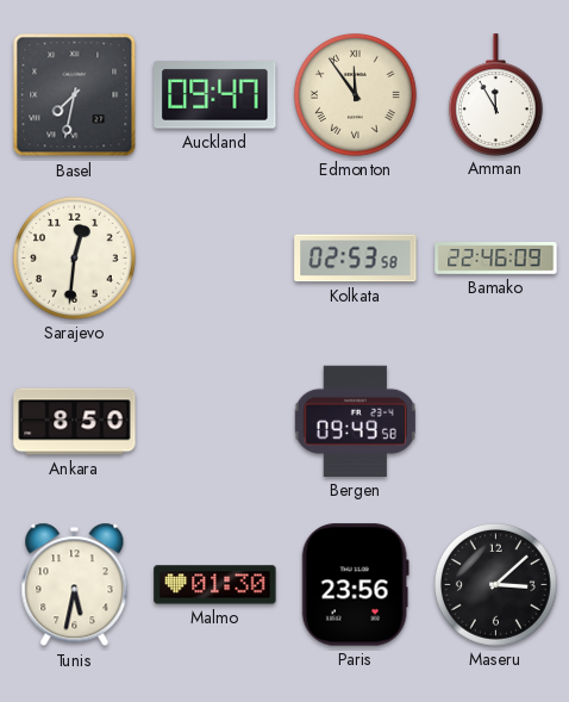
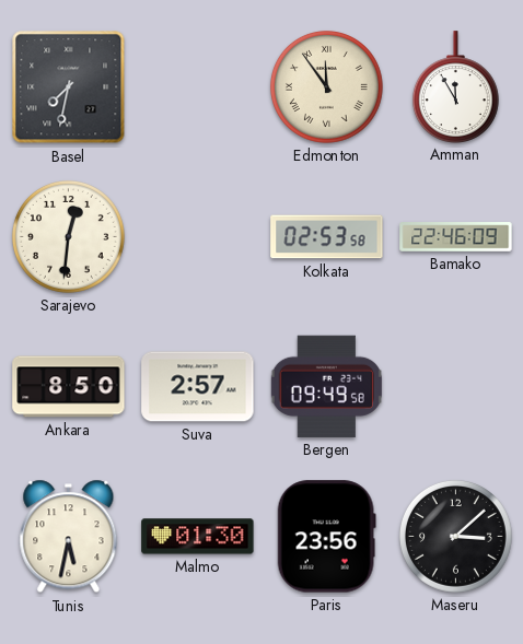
Auckland: 09:47 -> none (215, 95)
Suva: none -> 2:57 (198, 387)
